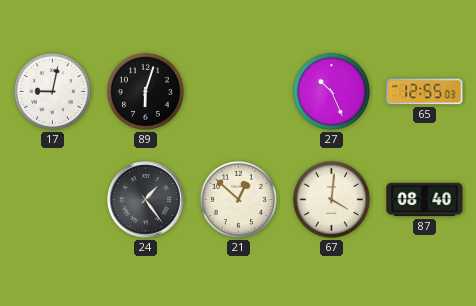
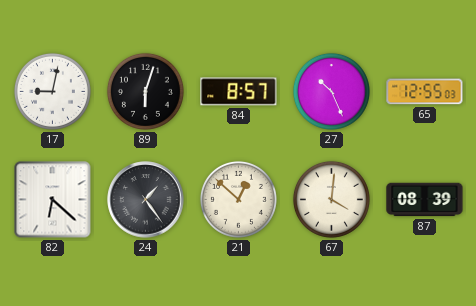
84: none -> 8:57 (239, 92)
82: none -> 6:22 (53, 200)
87: 08:40 -> 08:39 (425, 200)
